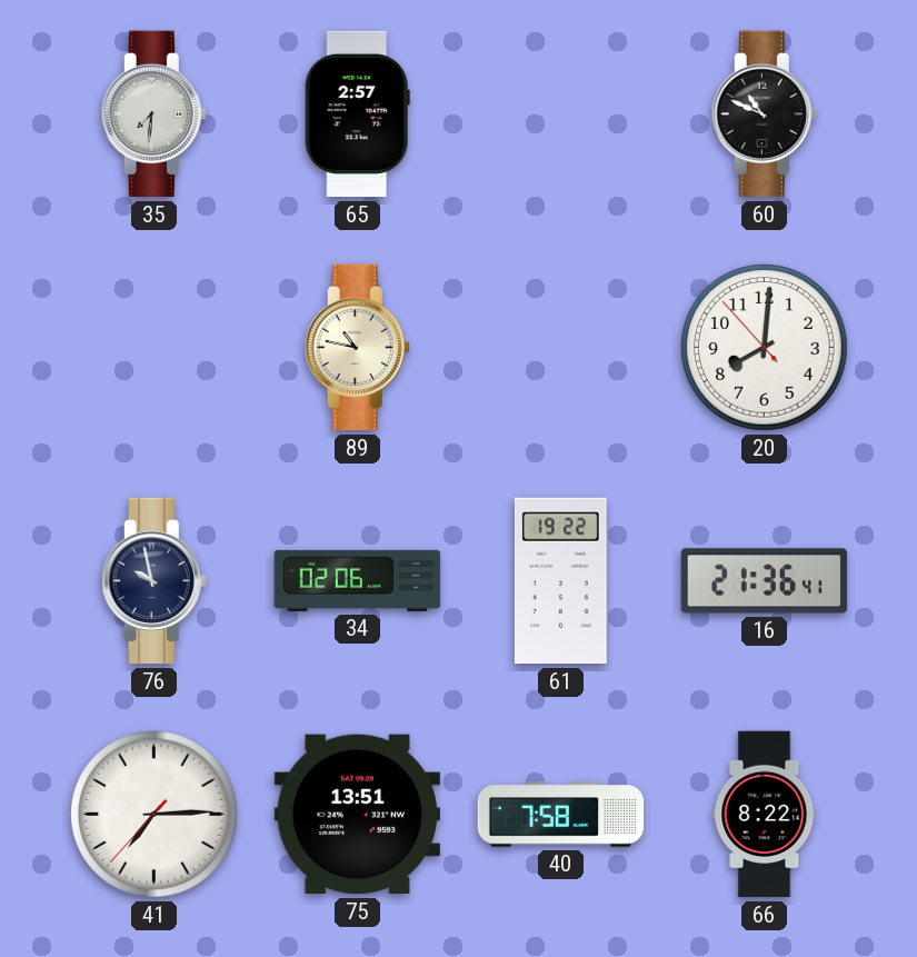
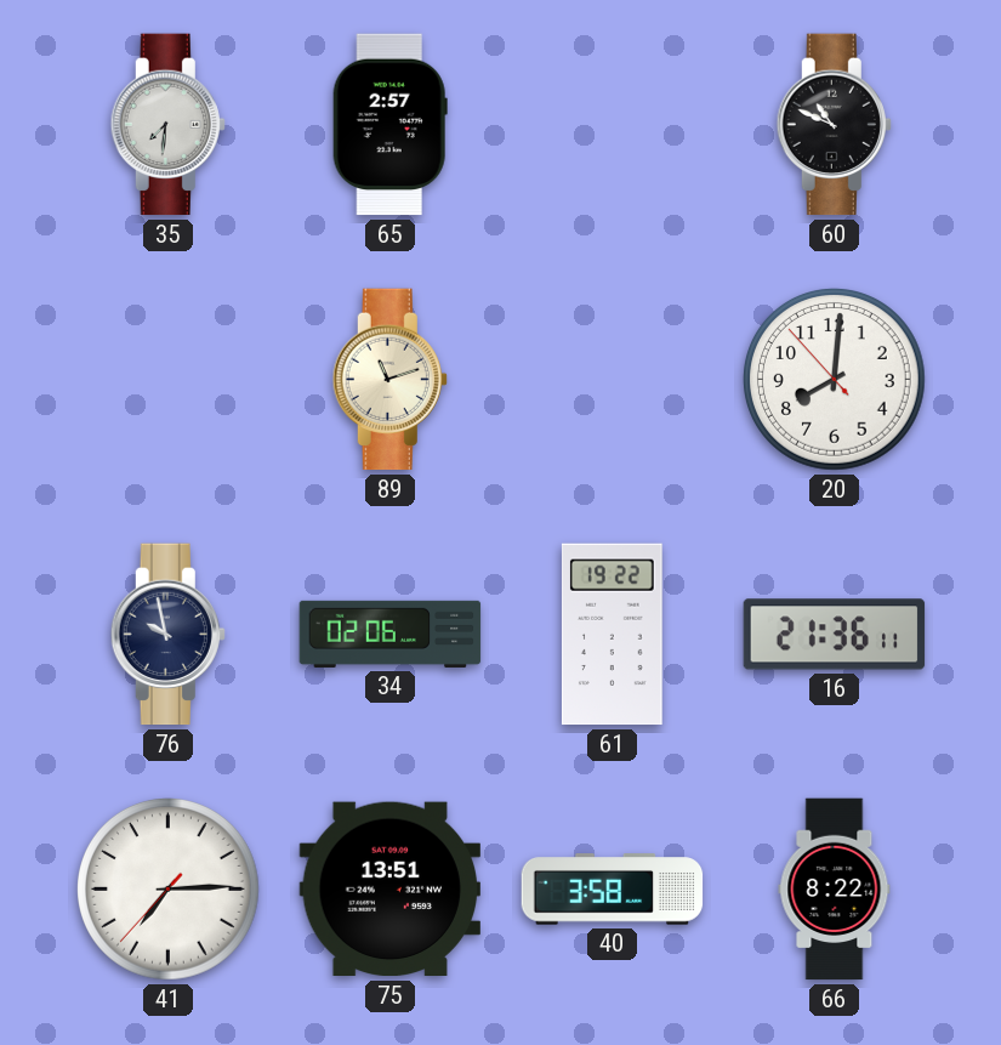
89: 10:47 -> 11:12 (389, 380)
16: 21:36:41 -> 21:36:11 (835, 635)
40: 7:58 -> 3:58 (613, 890)
